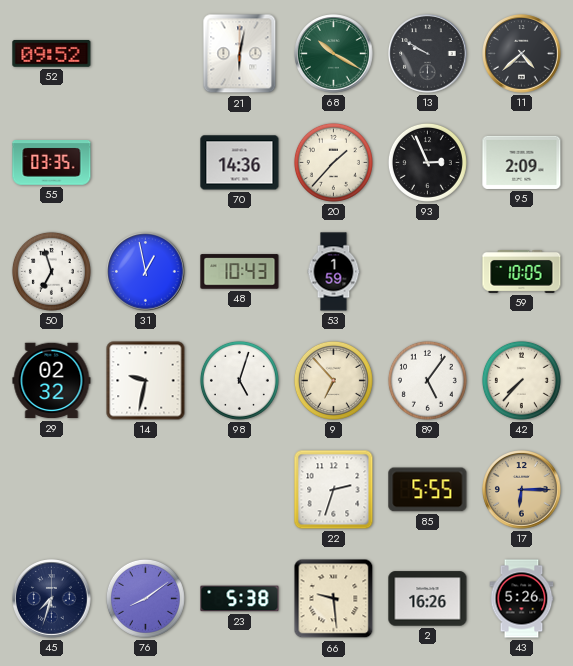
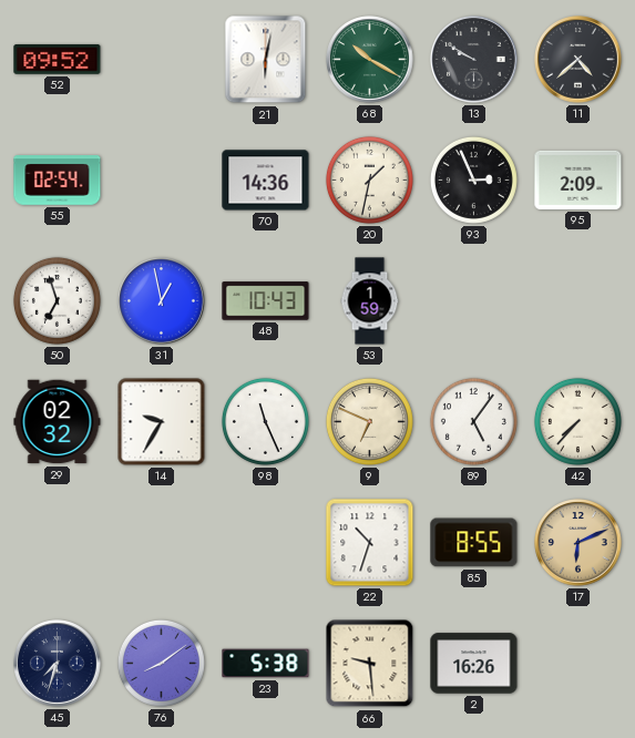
55: 03:35 -> 02:54 (58, 181)
20: 1:37 -> 1:32 (369, 180)
59: 10:05 -> none (522, 272)
14: 9:32 -> 9:35 (162, 422)
98: 5:03 -> 11:26 (265, 421)
9: 6:53 -> 6:49 (369, 421)
22: 2:33 -> 10:33 (370, 543)
85: 5:55 -> 8:55 (474, 543)
17: 6:15 -> 6:11 (578, 543)
43: 5:26 -> none (522, 599)
